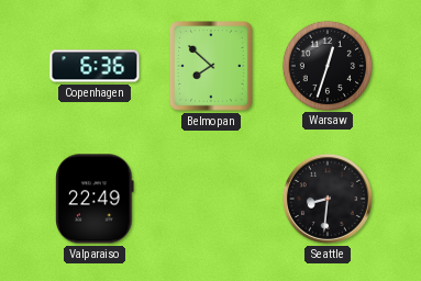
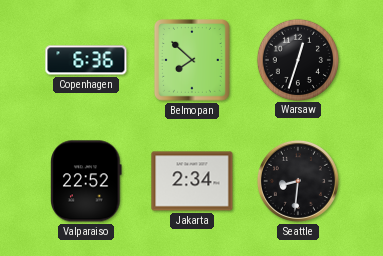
Valparaiso: 22:49 -> 22:52 (86, 181)
Jakarta: none -> 2:34 (192, 181)
